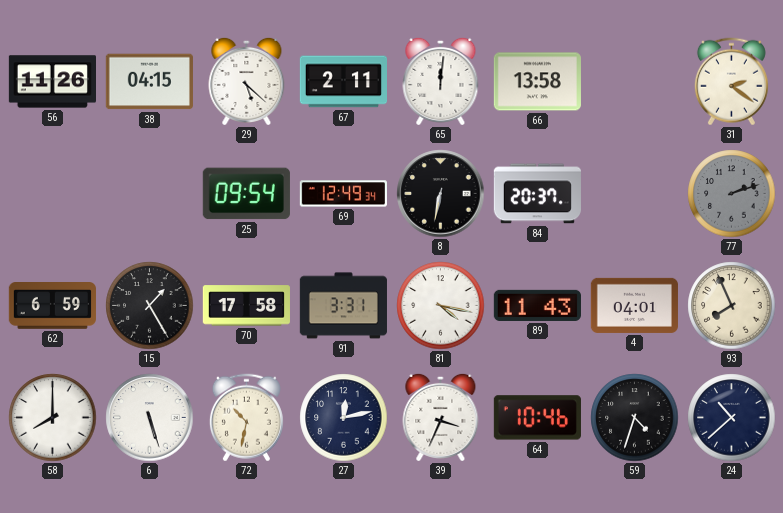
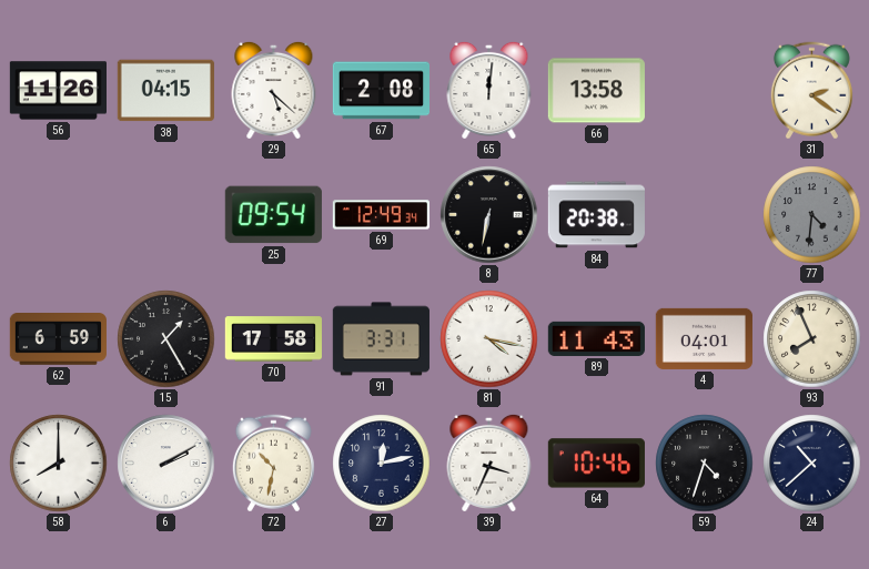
67: 2:11 -> 2:08 (381, 91)
84: 20:37 -> 20:38 (596, 215)
77: 2:12 -> 4:31 (812, 215)
6: 5:27 -> 2:10 (166, 464)
